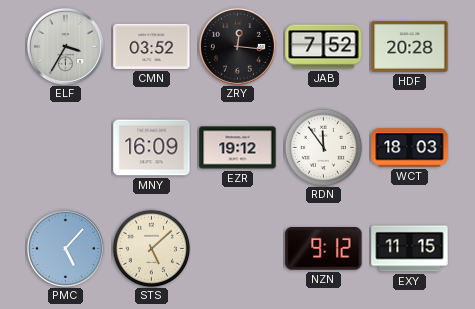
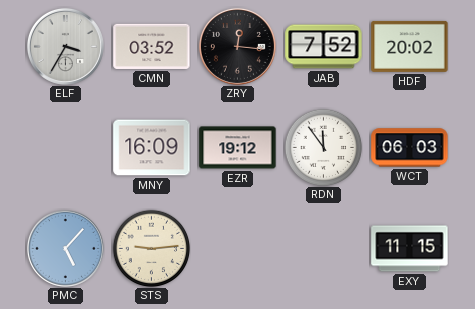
HDF: 20:28 -> 20:02 (410, 46)
WCT: 18:03 -> 06:03 (410, 148)
STS: 5:08 -> 9:14 (151, 248)
NZN: 9:12 -> none (324, 249)
